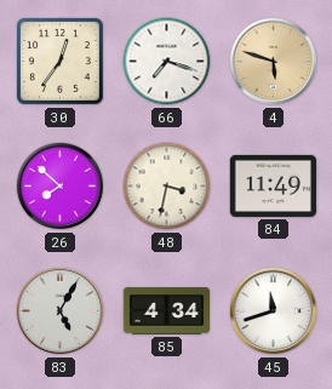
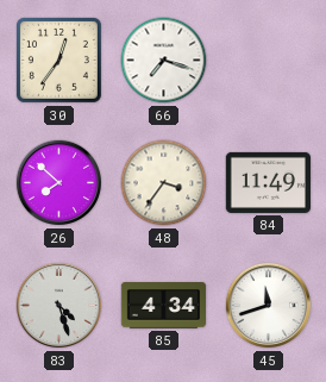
4: 5:48 -> none (274, 62)
48: 3:32 -> 3:36 (164, 183)
83: 5:05 -> 4:27 (59, 306)
